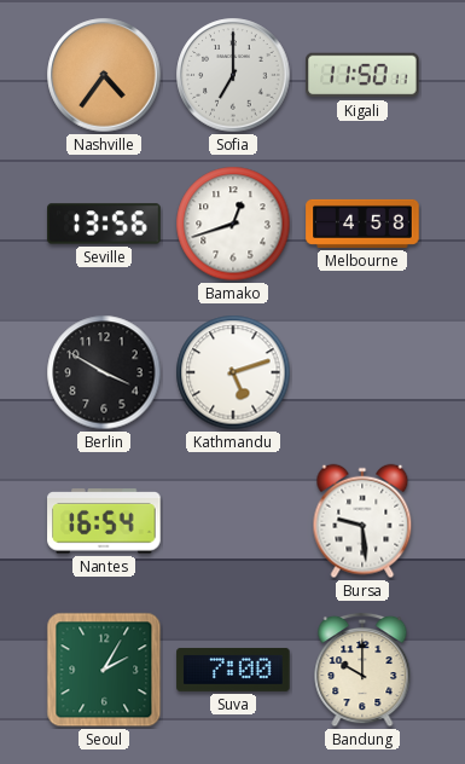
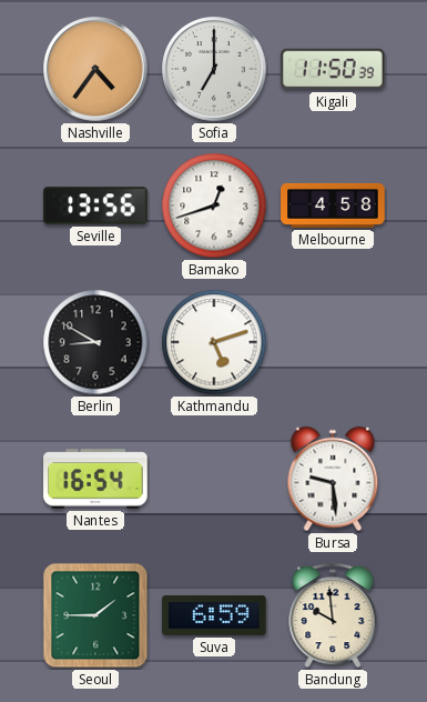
Kigali: 11:50:11 -> 11:50:39 (333, 69)
Berlin: 3:50 -> 8:50 (95, 342)
Seoul: 2:05 -> 1:45 (95, 615)
Suva: 7:00 -> 6:59 (214, 615)
Bandung: 10:00 -> 9:59 (333, 615)
